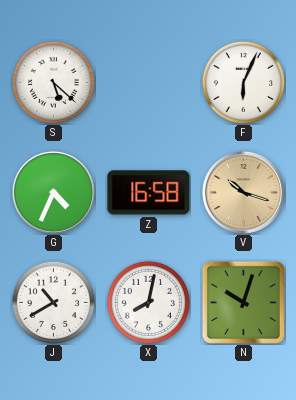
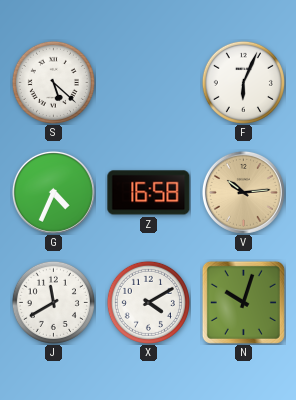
V: 10:18 -> 10:14 (243, 192)
J: 10:40 -> 11:40 (53, 302)
X: 8:02 -> 4:10 (148, 302)
